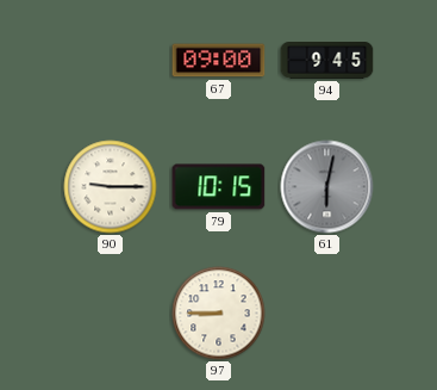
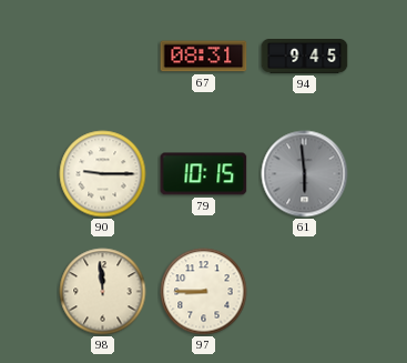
67: 09:00 -> 08:31 (204, 57)
61: 6:02 -> 5:59 (305, 174)
98: none -> 11:59 (103, 292)
